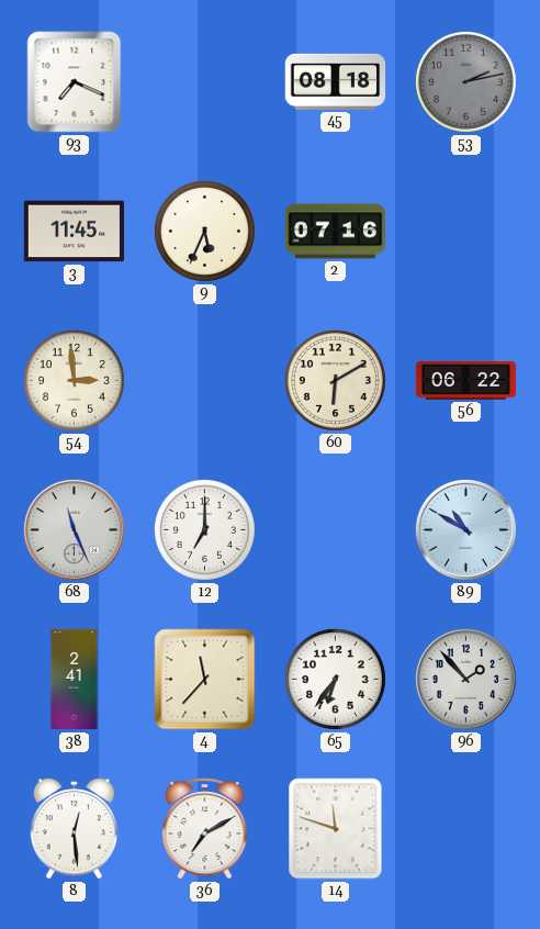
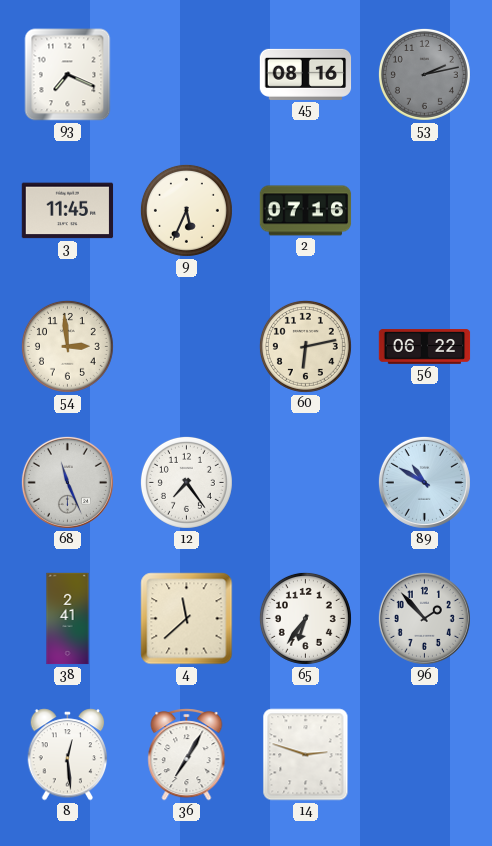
45: 08:18 -> 08:16 (306, 74)
60: 6:10 -> 6:13 (305, 346)
12: 7:00 -> 7:24 (186, 482)
4: 11:37 -> 11:38 (187, 619)
36: 7:10 -> 7:05 (187, 755)
14: 11:48 -> 2:48 (306, 755)
